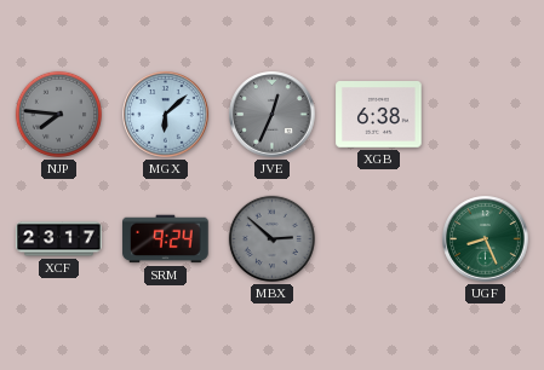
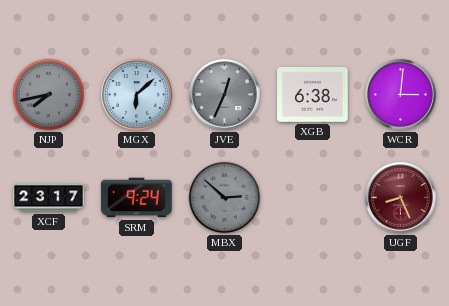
NJP: 7:46 -> 7:43 (48, 94)
WCR: none -> 3:01 (401, 95)
UGF dial: green -> burgundy (401, 198)
